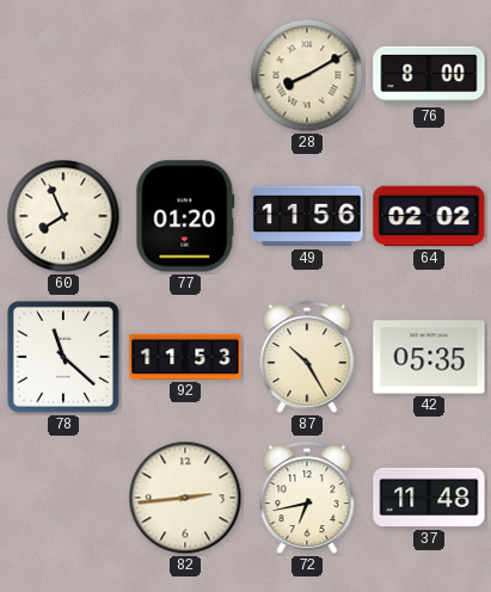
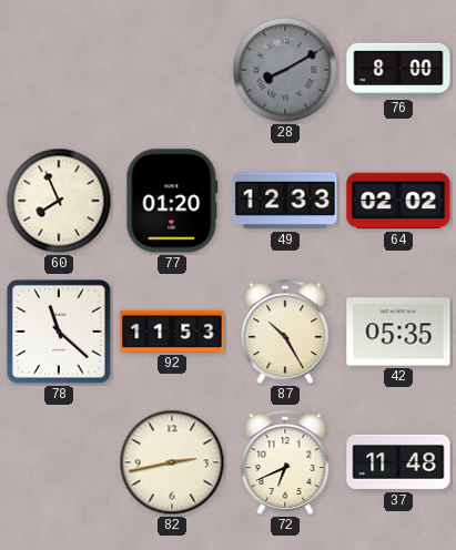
28 dial: cream -> grey (285, 70)
49: 11:56 -> 12:33 (285, 201)
82: 2:44 -> 2:43 (172, 462)
72: 6:43 -> 6:41 (285, 462)
